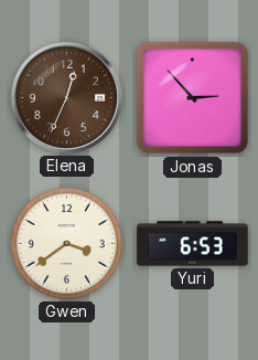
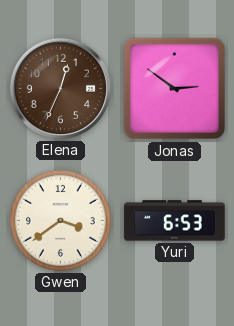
Jonas: 2:53 -> 2:51 (175, 89)
